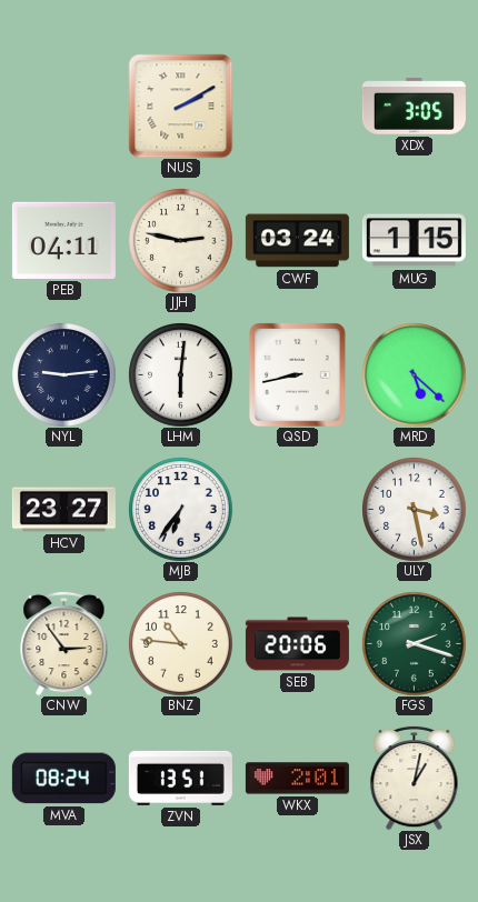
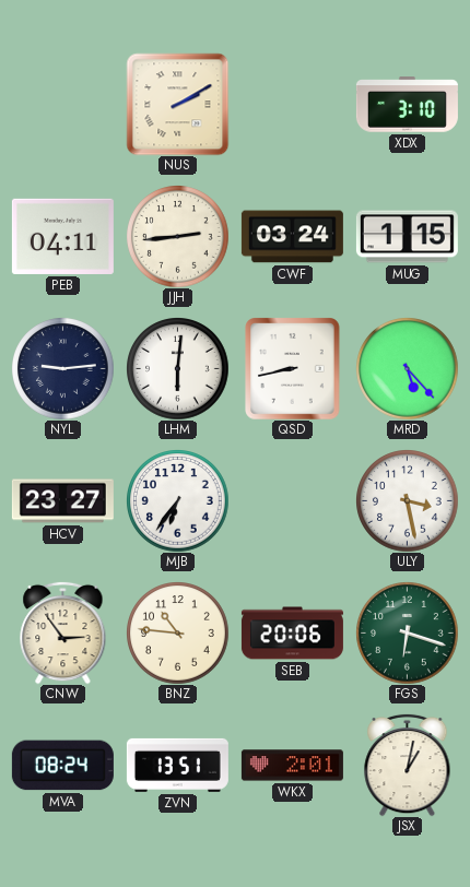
XDX: 3:05 -> 3:10 (407, 105)
JJH: 2:47 -> 2:44 (177, 236)
MRD: 5:22 -> 5:23 (407, 368)
FGS: 2:18 -> 6:18 (407, 632)
